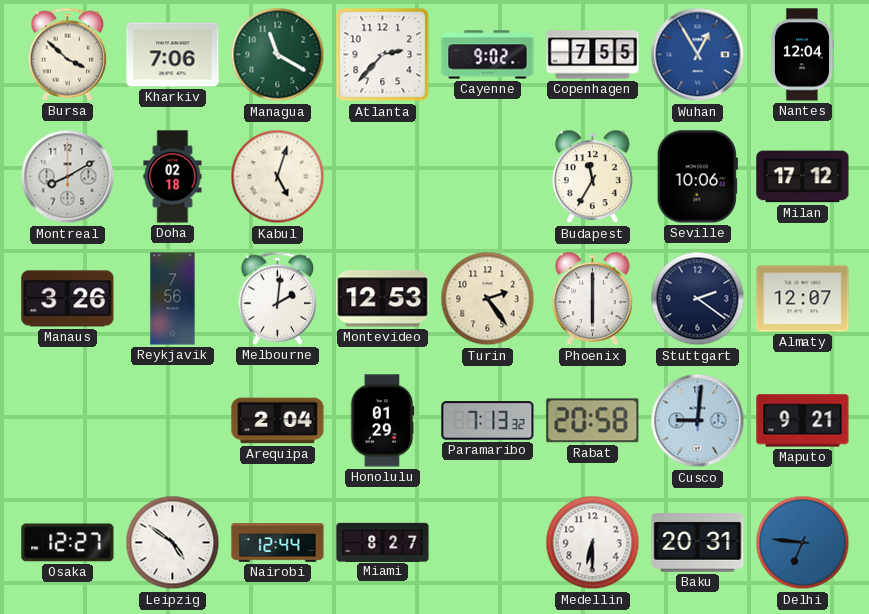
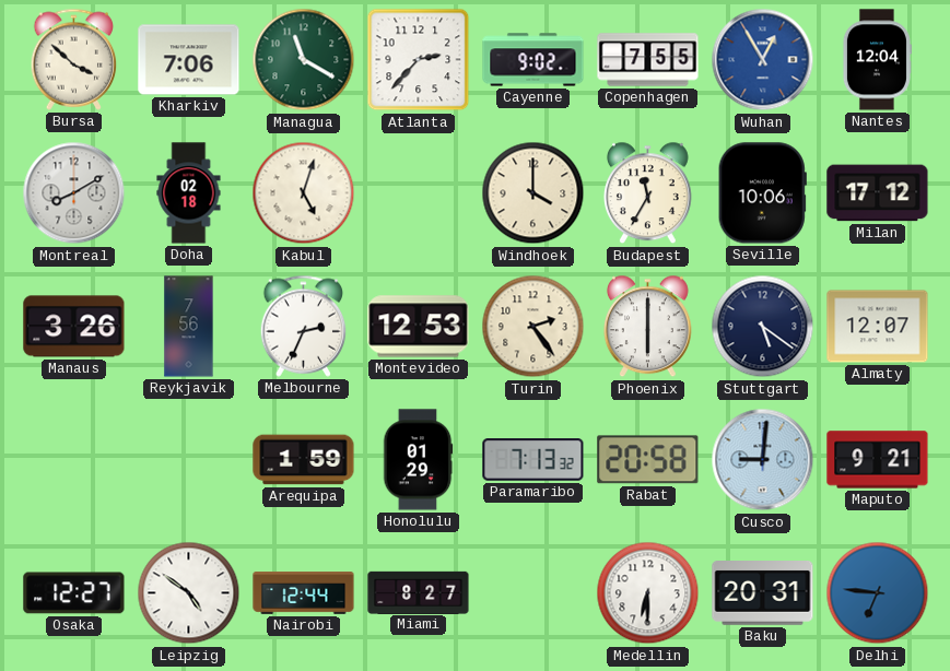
Windhoek: none -> 4:00 (533, 193)
Melbourne: 2:01 -> 2:34 (304, 326)
Stuttgart: 2:21 -> 5:21 (763, 327)
Arequipa: 2:04 -> 1:59 (304, 460)
